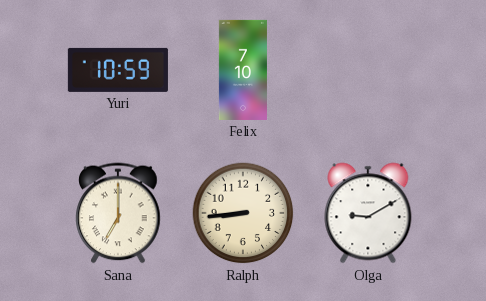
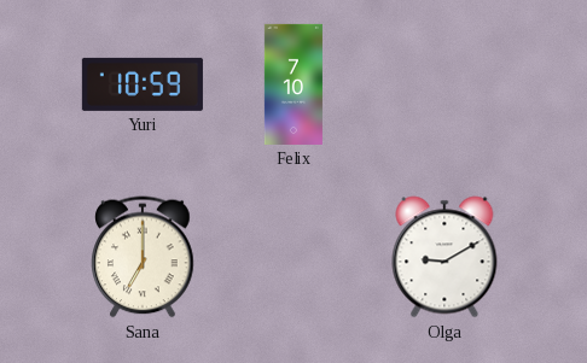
Ralph: 8:44 -> none (243, 213)
